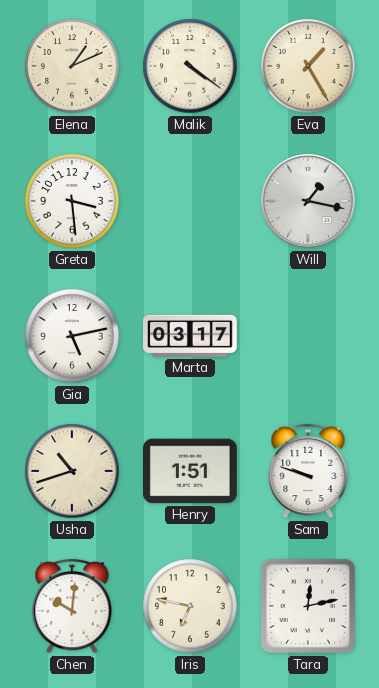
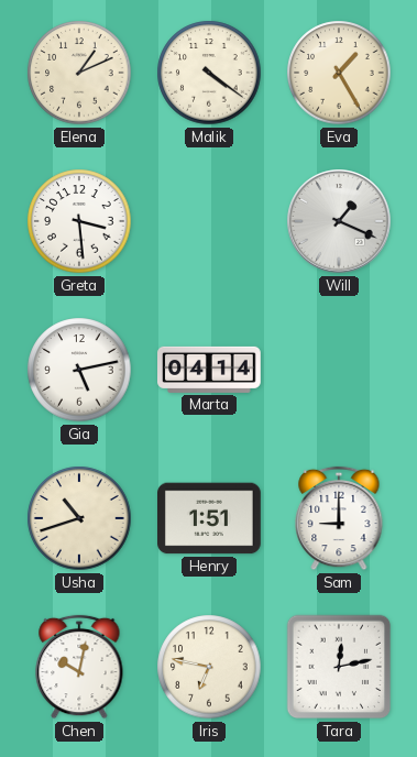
Will: 1:17 -> 1:19 (339, 221)
Marta: 03:17 -> 04:14 (210, 370)
Sam: 9:48 -> 9:00 (339, 518)
Chen: 10:01 -> 10:02 (79, 667)
